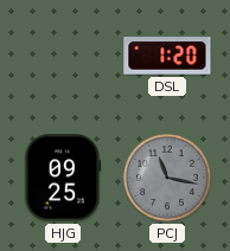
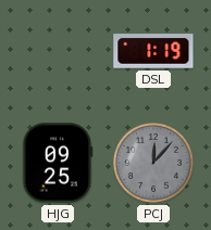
DSL: 1:20 -> 1:19 (153, 51)
PCJ: 11:17 -> 12:07 (154, 164)
